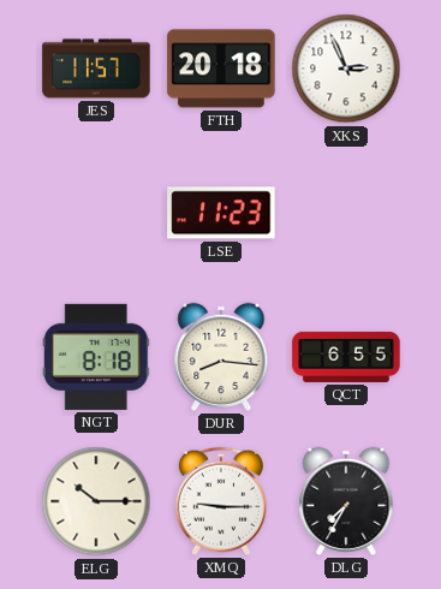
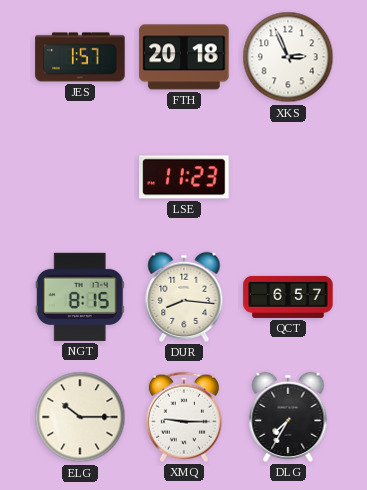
JES: 11:57 -> 1:57 (80, 57)
NGT: 8:18 -> 8:15 (80, 297)
QCT: 6:55 -> 6:57 (288, 297)
